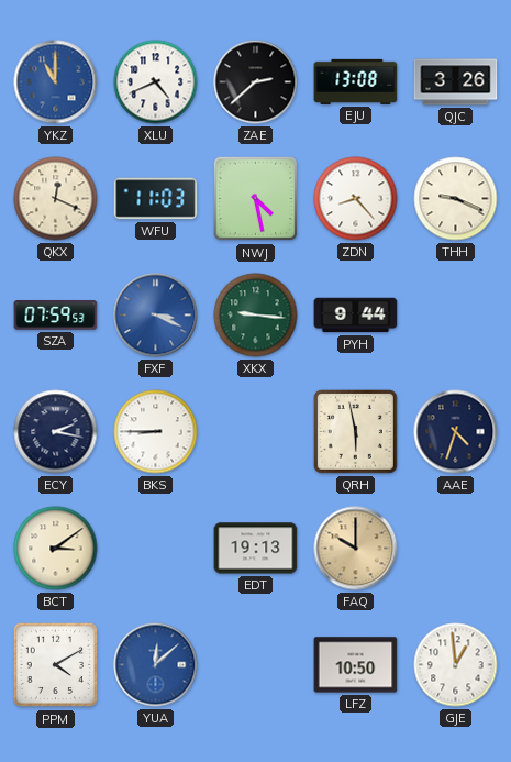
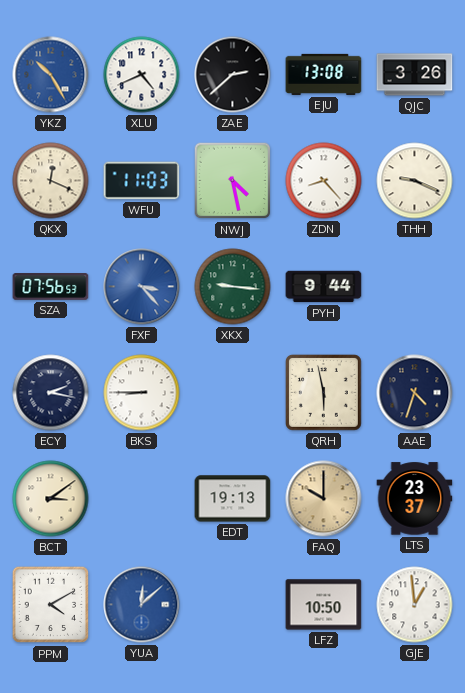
YKZ: 11:00 -> 10:25 (51, 75)
SZA: 07:59 -> 07:56 (51, 287)
FXF: 3:19 -> 3:23 (142, 287)
LTS: none -> 23:37 (415, 499)
